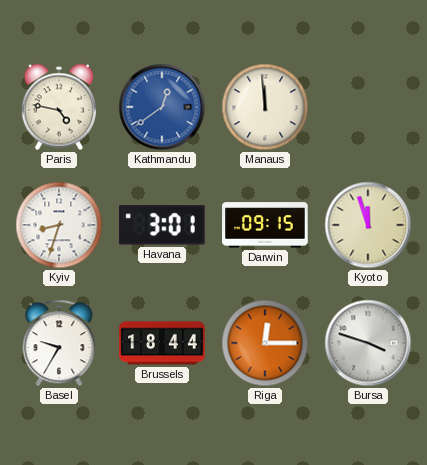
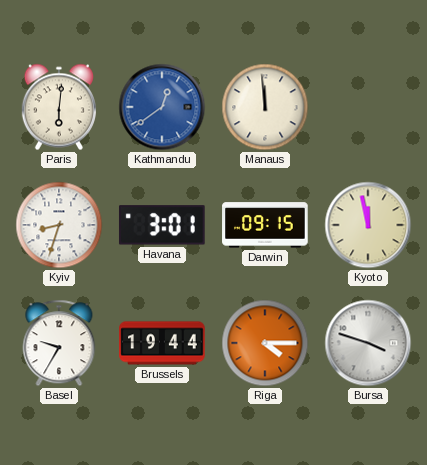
Paris: 4:47 -> 6:01 (59, 107)
Kyoto: 11:57 -> 11:58 (368, 225)
Brussels: 18:44 -> 19:44 (162, 343)
Riga: 12:15 -> 4:15 (265, 343)
